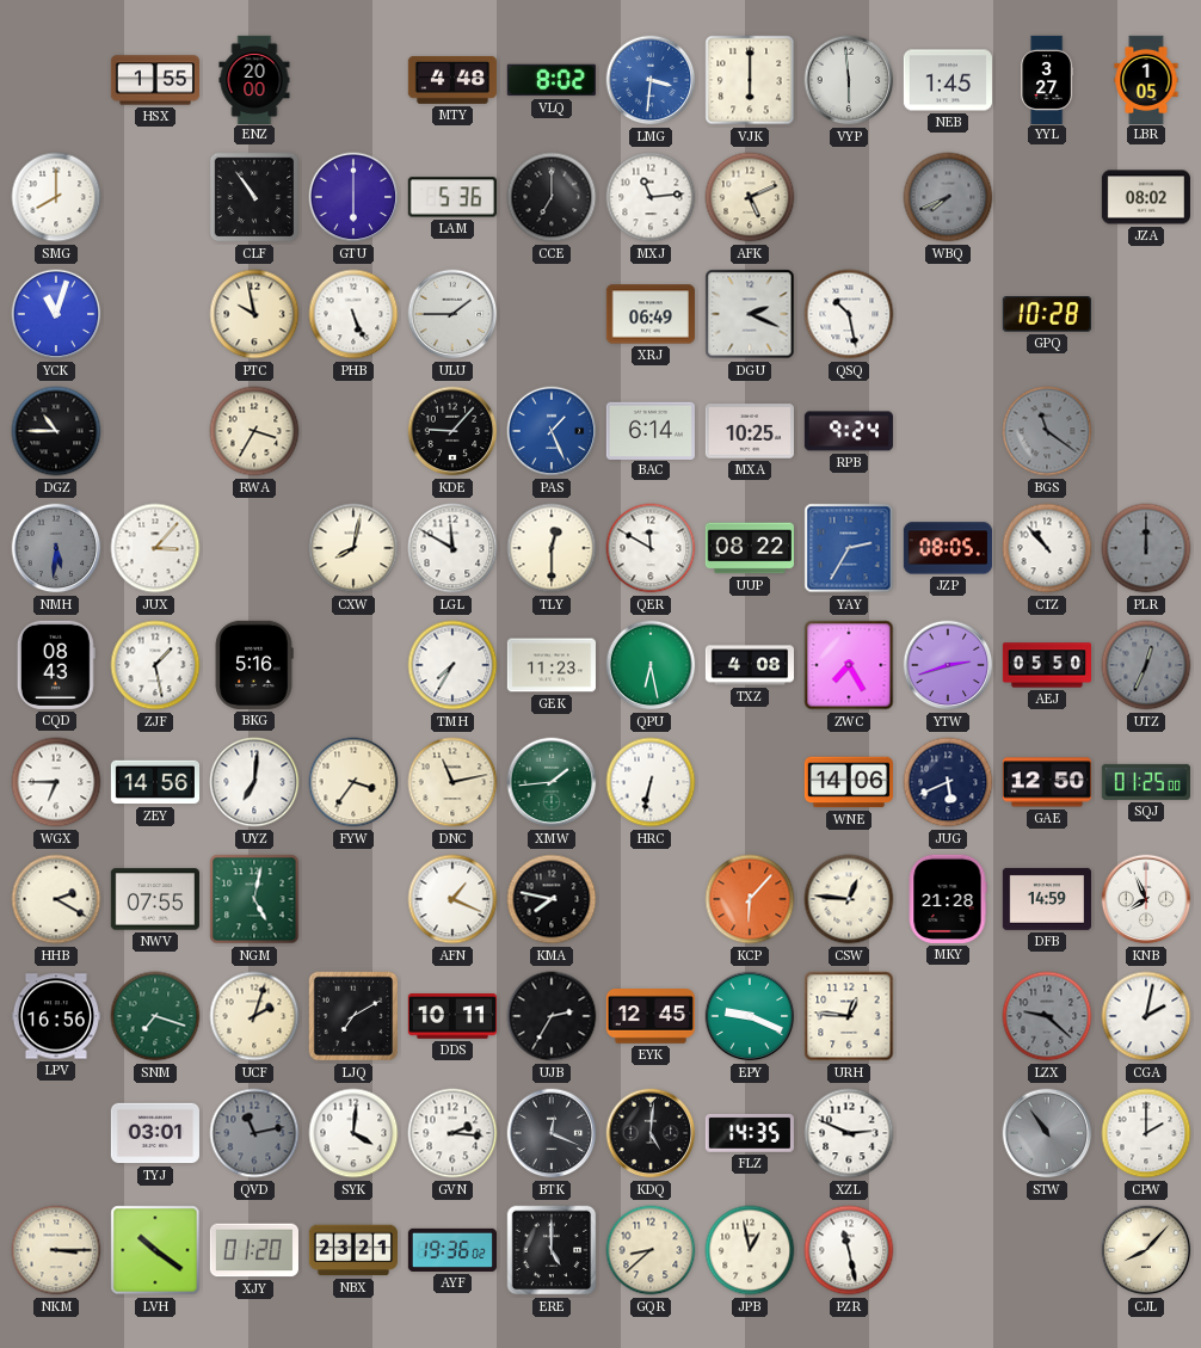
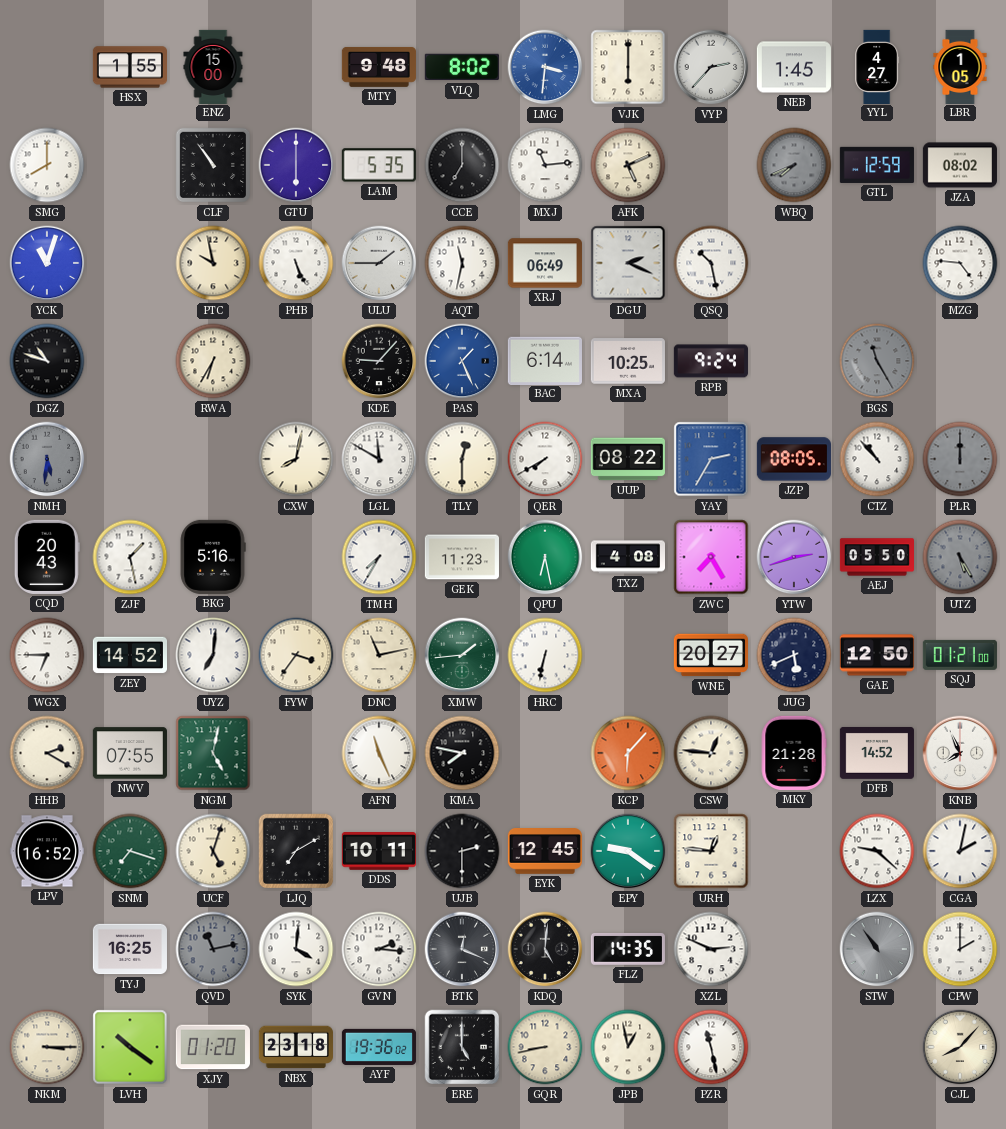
ENZ: 20:00 -> 15:00 (213, 66)
MTY: 4:48 -> 9:48 (379, 67)
VYP: 5:59 -> 2:37 (711, 67)
YYL: 3:27 -> 4:27 (877, 66)
LAM: 5:36 -> 5:35 (379, 165)
GTL: none -> 12:59 (877, 165)
AQT: none -> 11:32 (462, 263)
GPQ: 10:28 -> none (1047, 314)
MZG: none -> 4:46 (960, 263)
DGZ: 10:45 -> 10:48 (47, 361)
RWA: 3:35 -> 6:35 (213, 361)
BGS: 11:21 -> 11:25 (877, 361)
JUX: 3:07 -> none (155, 548)
QER: 11:50 -> 7:40 (545, 459)
CQD: 08:43 -> 20:43 (47, 557)
UTZ: 12:34 -> 5:25 (960, 557)
ZEY: 14:56 -> 14:52 (129, 655)
WNE: 14:06 -> 20:27 (711, 655)
SQJ: 01:25 -> 01:21 (960, 655)
AFN: 1:19 -> 11:26 (379, 753)
DFB: 14:59 -> 14:52 (877, 753)
LPV: 16:56 -> 16:52 (47, 851)
UCF: 2:03 -> 5:03 (213, 851)
UJB: 2:35 -> 2:30 (462, 851)
EPY: 9:19 -> 9:21 (628, 851)
LZX dial: grey -> white (877, 851)
TYJ: 03:01 -> 16:25 (130, 949)
NBX: 23:21 -> 23:18 (296, 1047)
GQR: 8:38 -> 8:43 (545, 1047)
